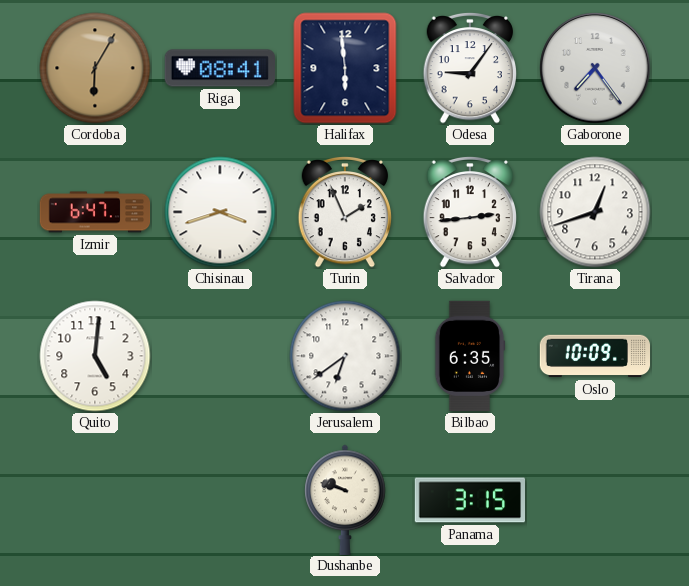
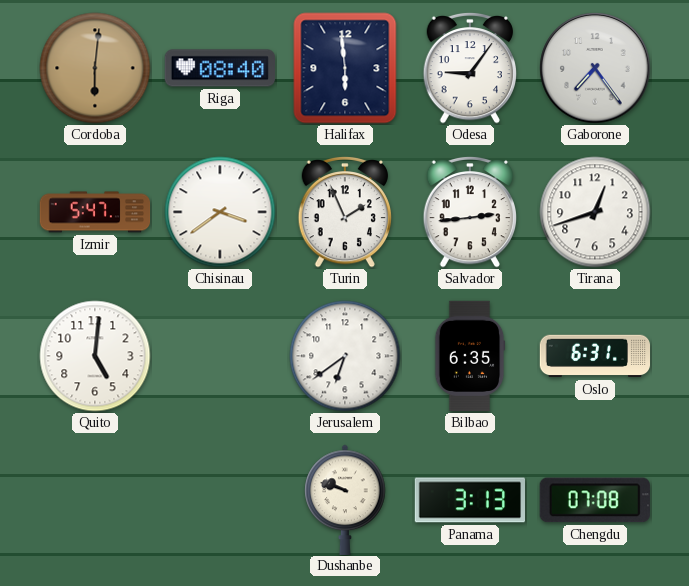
Cordoba: 6:05 -> 6:01 (95, 68)
Riga: 08:41 -> 08:40 (219, 68)
Izmir: 6:47 -> 5:47 (95, 212)
Chisinau: 3:42 -> 3:39 (220, 212)
Oslo: 10:09 -> 6:31 (595, 356)
Panama: 3:15 -> 3:13 (469, 500)
Chengdu: none -> 07:08 (595, 500)
